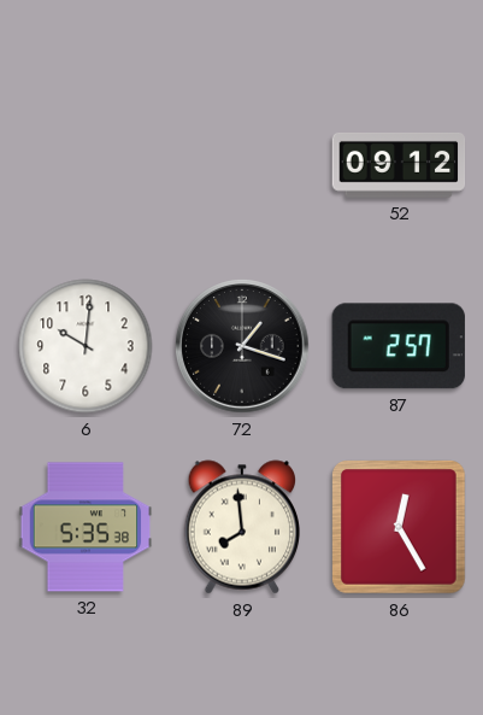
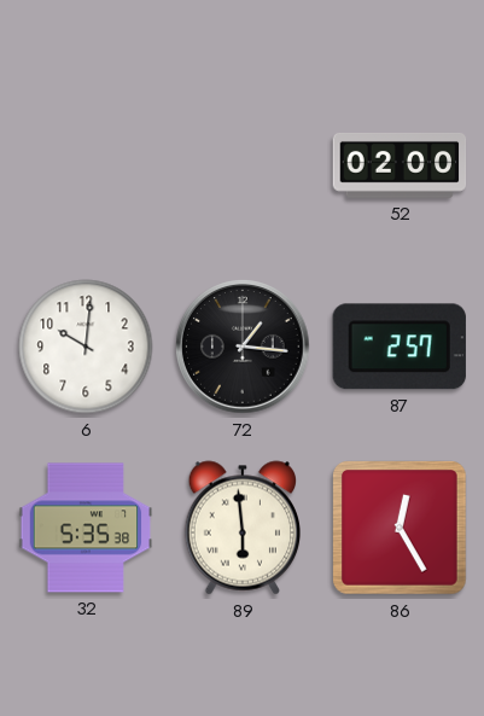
52: 09:12 -> 02:00 (400, 165)
72: 1:18 -> 1:16 (243, 347)
89: 7:59 -> 5:59 (243, 528)
